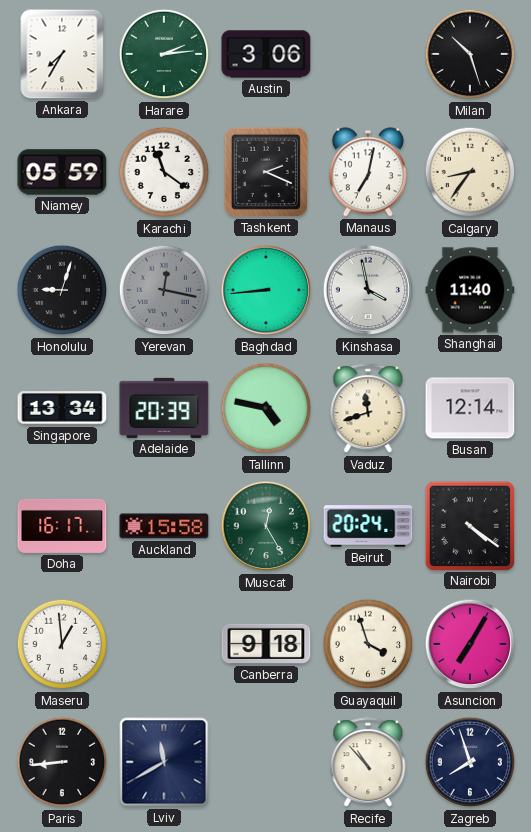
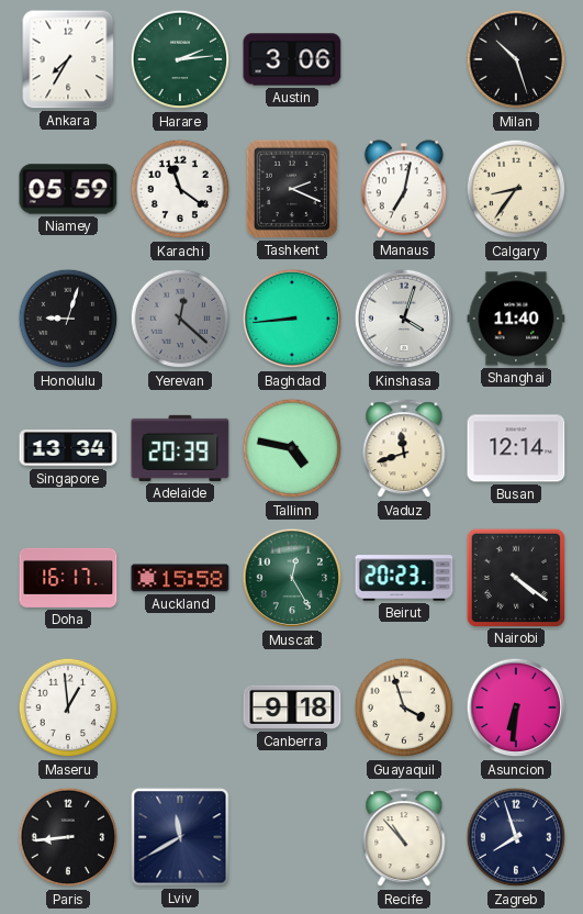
Yerevan: 12:17 -> 12:22 (180, 319)
Kinshasa: 3:58 -> 4:03 (404, 319)
Beirut: 20:24 -> 20:23 (404, 578)
Asuncion: 7:05 -> 6:31 (516, 707)
